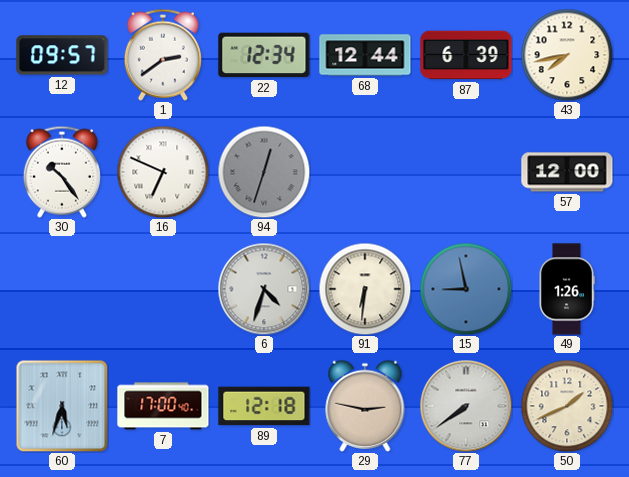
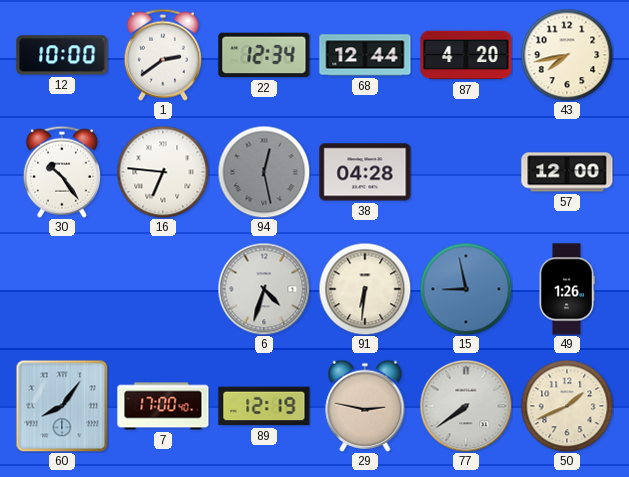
12: 09:57 -> 10:00 (62, 55)
87: 6:39 -> 4:20 (466, 55)
16: 6:49 -> 6:46 (163, 172)
94: 12:33 -> 12:28 (264, 172)
38: none -> 04:28 (365, 172)
60: 5:33 -> 8:06 (62, 406)
89: 12:18 -> 12:19 (264, 406)
